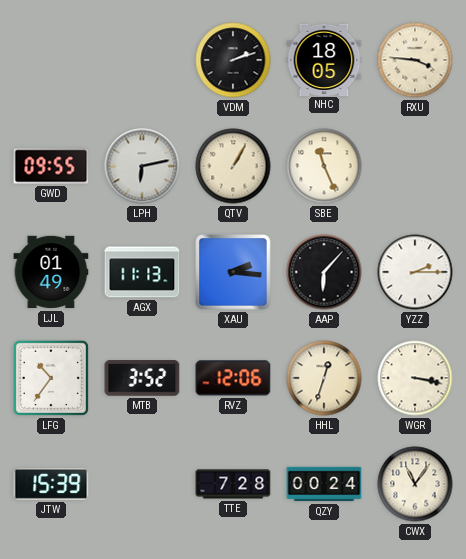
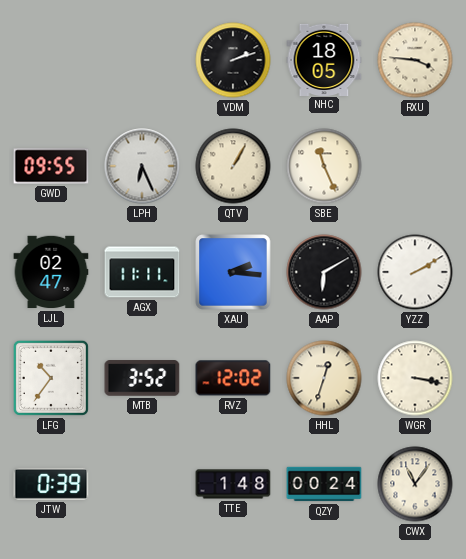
LPH: 6:13 -> 6:26 (142, 166)
LJL: 01:49 -> 02:47 (51, 272)
AGX: 11:13 -> 11:11 (142, 272)
AAP: 6:07 -> 6:10 (324, 272)
YZZ: 2:15 -> 2:10 (415, 272)
RVZ: 12:06 -> 12:02 (233, 378)
JTW: 15:39 -> 0:39 (51, 484)
TTE: 7:28 -> 1:48 (233, 484)
